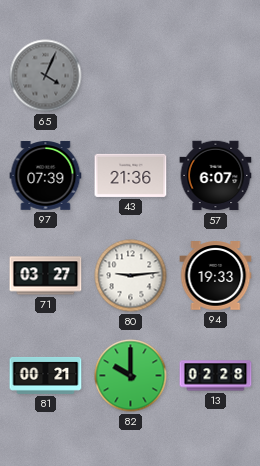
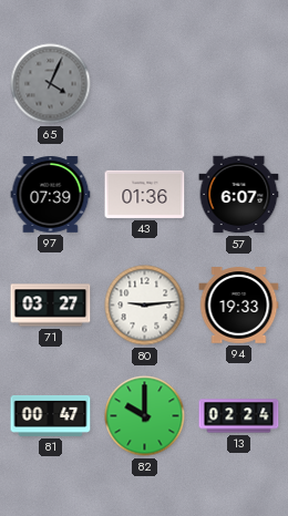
43: 21:36 -> 01:36 (145, 194)
81: 00:21 -> 00:47 (51, 415)
13: 02:28 -> 02:24 (239, 416)
